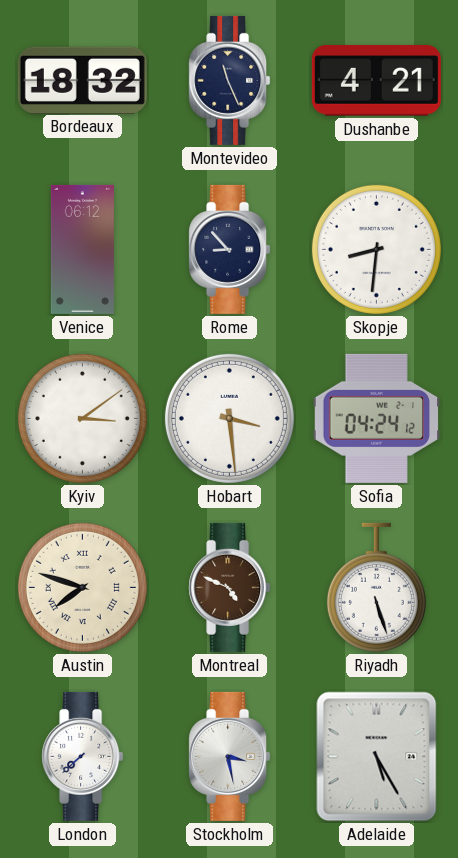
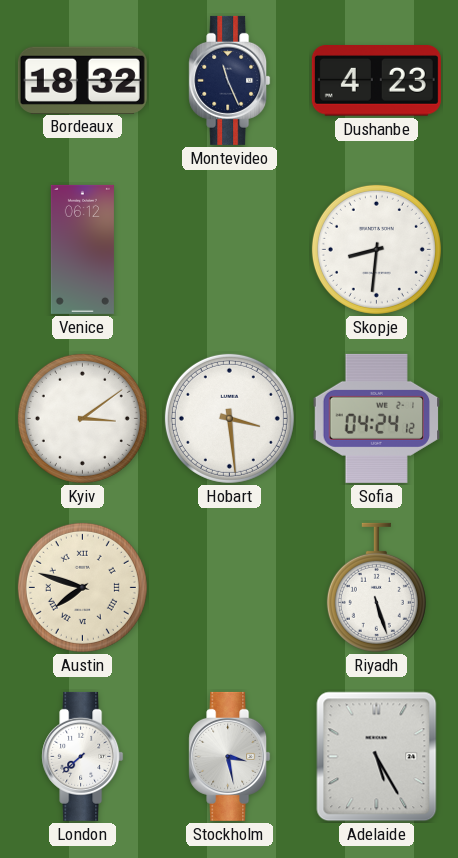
Dushanbe: 4:21 -> 4:23 (376, 81)
Rome: 8:53 -> none (230, 249)
Montreal: 4:49 -> none (230, 587)
